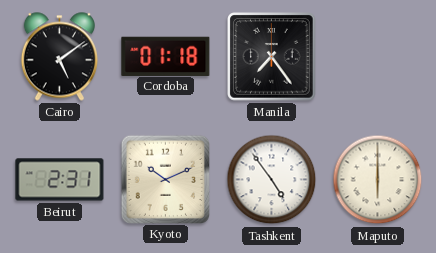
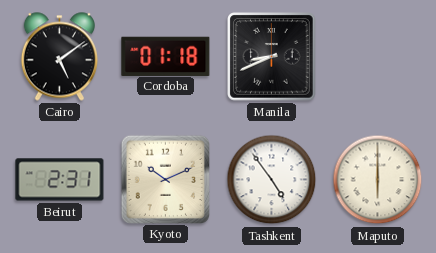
Manila: 7:24 -> 8:41 (272, 57)
